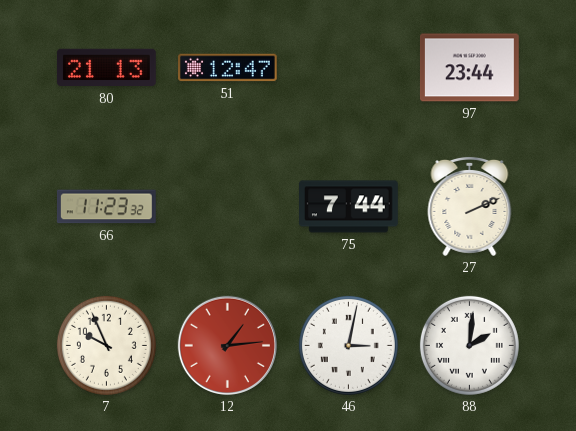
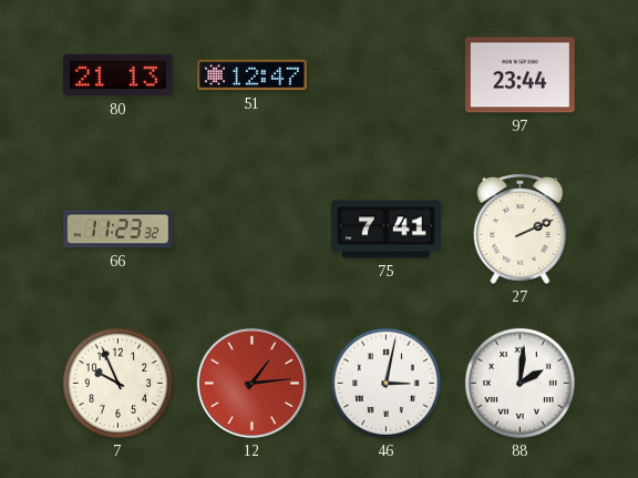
75: 7:44 -> 7:41 (387, 230)
